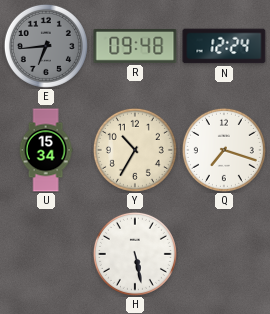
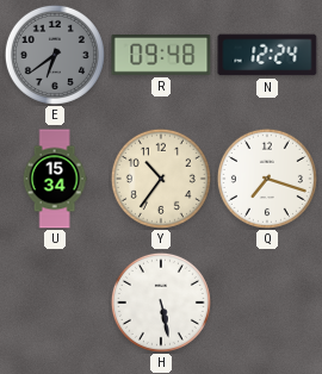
E: 6:44 -> 6:39 (55, 55)
Y: 10:35 -> 10:36 (161, 179)
